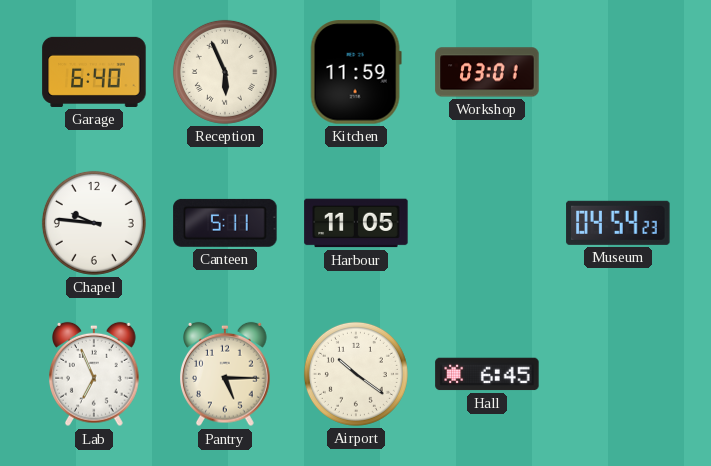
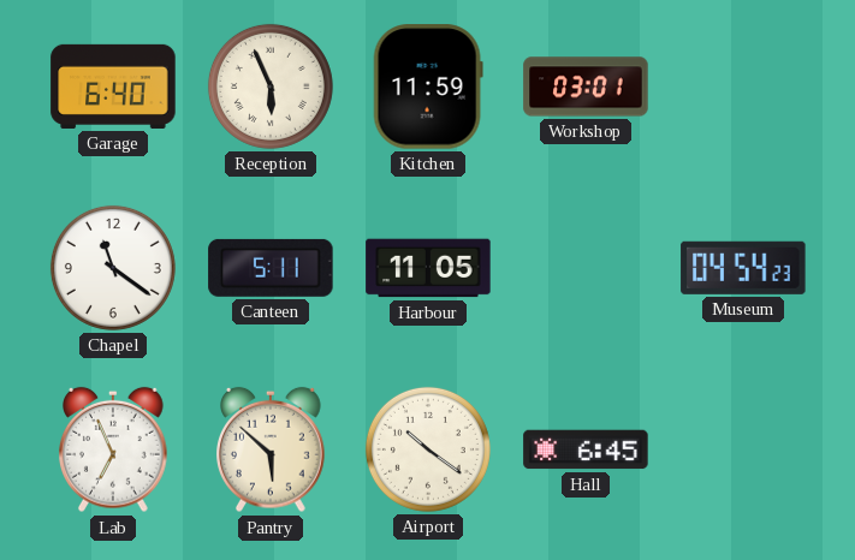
Chapel: 9:46 -> 11:21 (113, 268)
Pantry: 5:15 -> 5:52 (272, 449)
